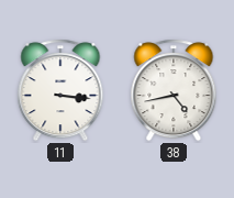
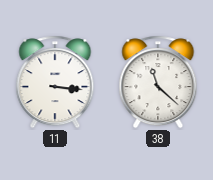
38: 4:43 -> 11:22 (158, 82)
